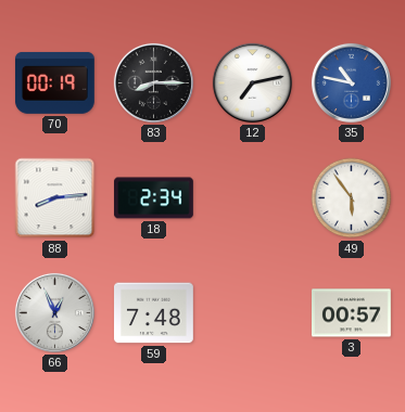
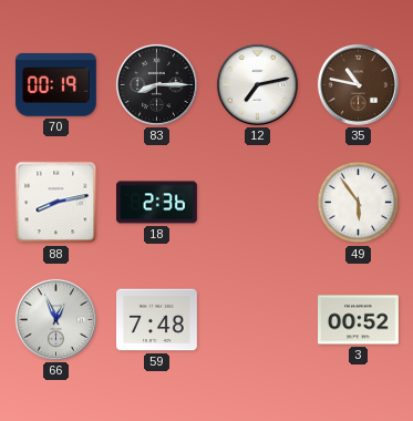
35 dial: blue -> brown (358, 84)
88: 8:14 -> 8:13 (56, 203)
18: 2:34 -> 2:36 (157, 203)
3: 00:57 -> 00:52 (359, 320)
